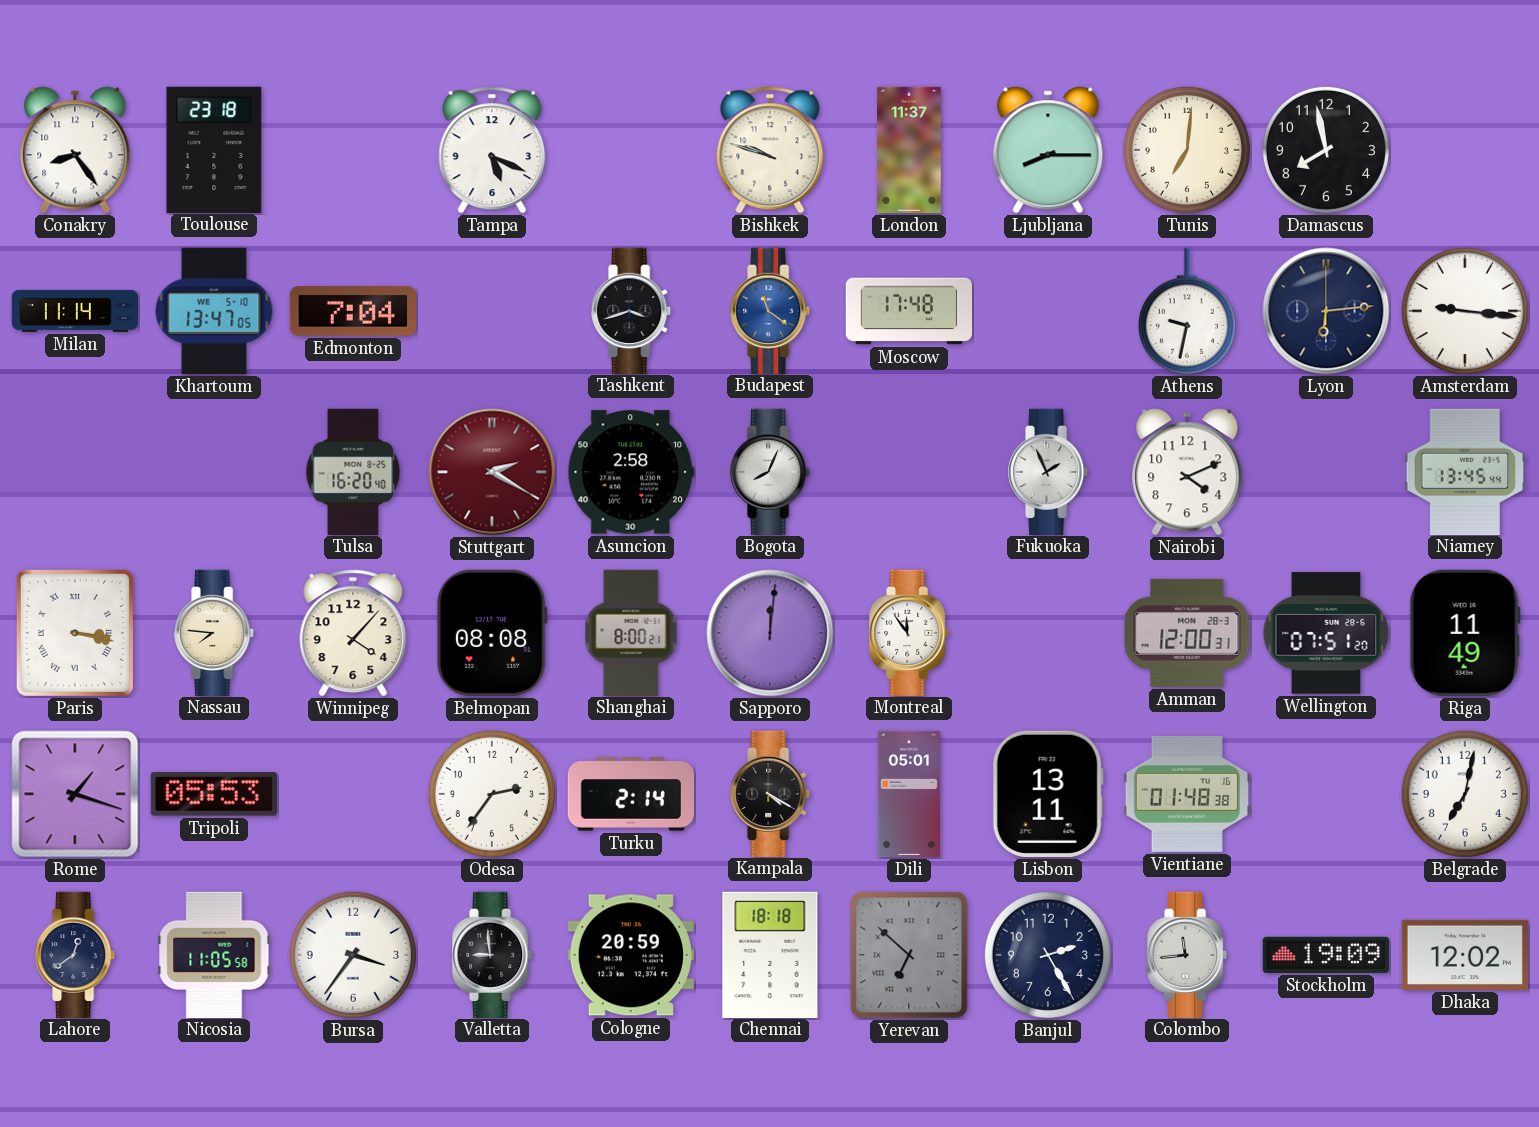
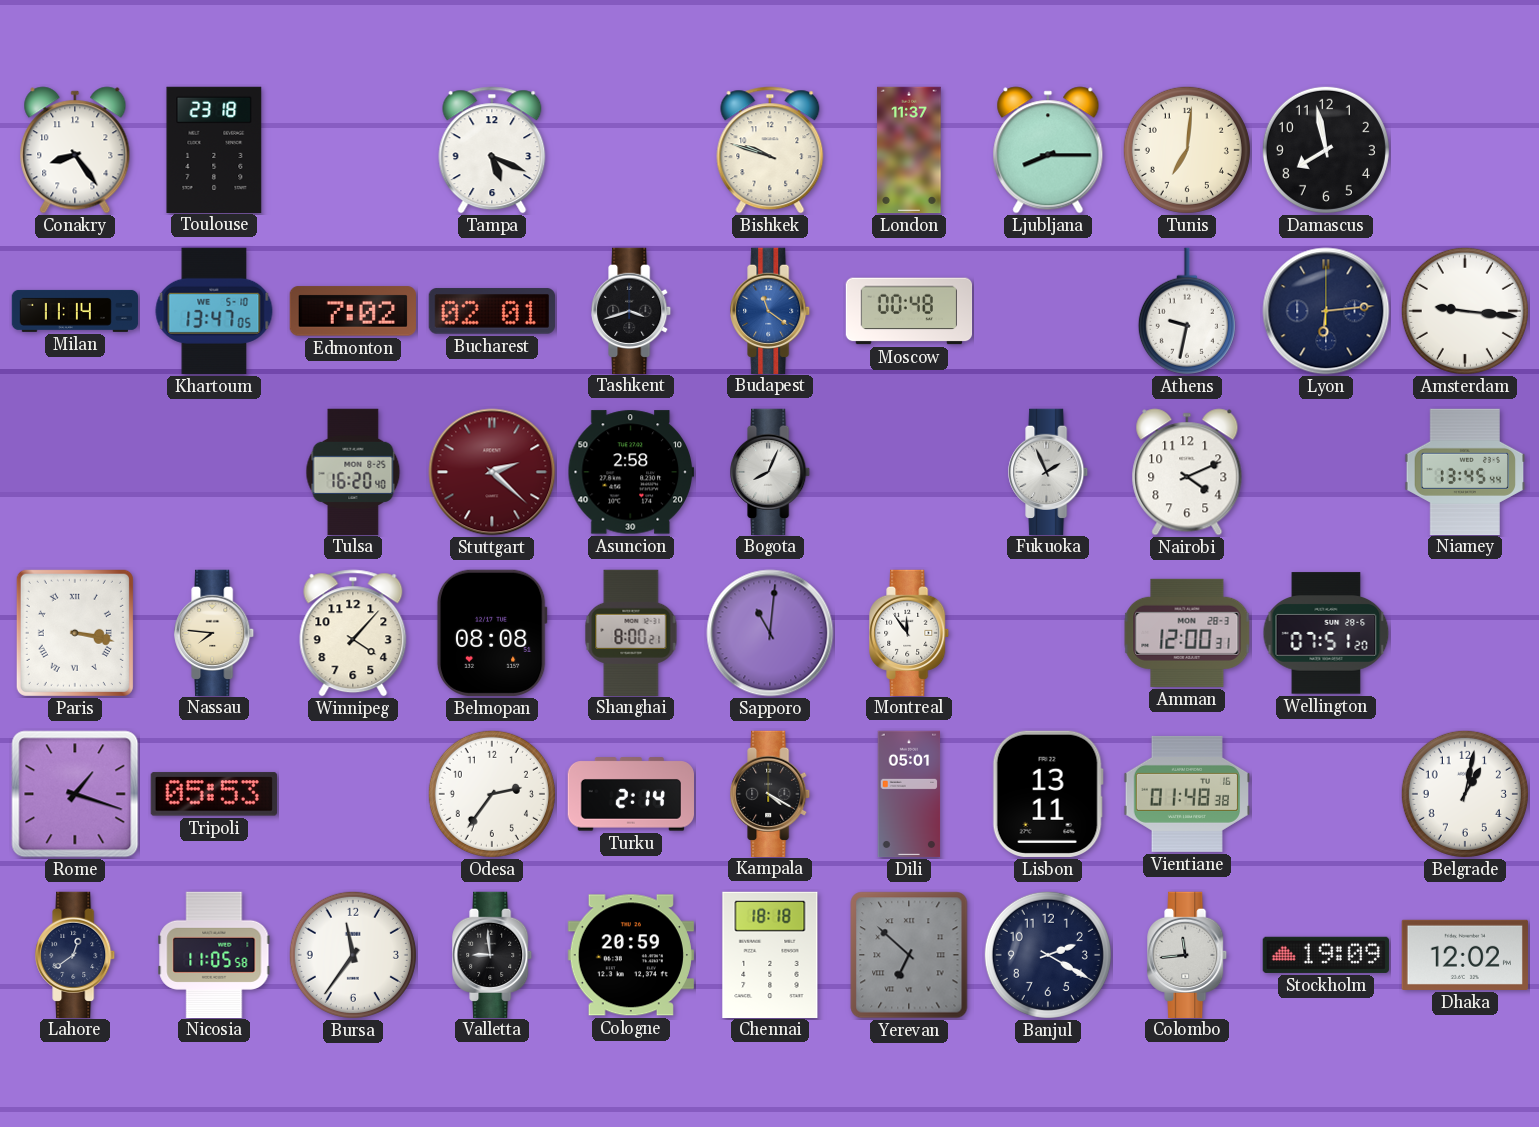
Edmonton: 7:04 -> 7:02 (353, 311)
Bucharest: none -> 02:01 (492, 311)
Moscow: 17:48 -> 00:48 (909, 311)
Stuttgart: 2:20 -> 2:22 (492, 472)
Sapporo: 12:01 -> 11:01 (770, 633)
Riga: 11:49 -> none (1465, 633)
Belgrade: 7:02 -> 1:02 (1465, 794)
Bursa: 3:36 -> 11:36 (353, 955)
Banjul: 2:25 -> 2:20 (1048, 955)
